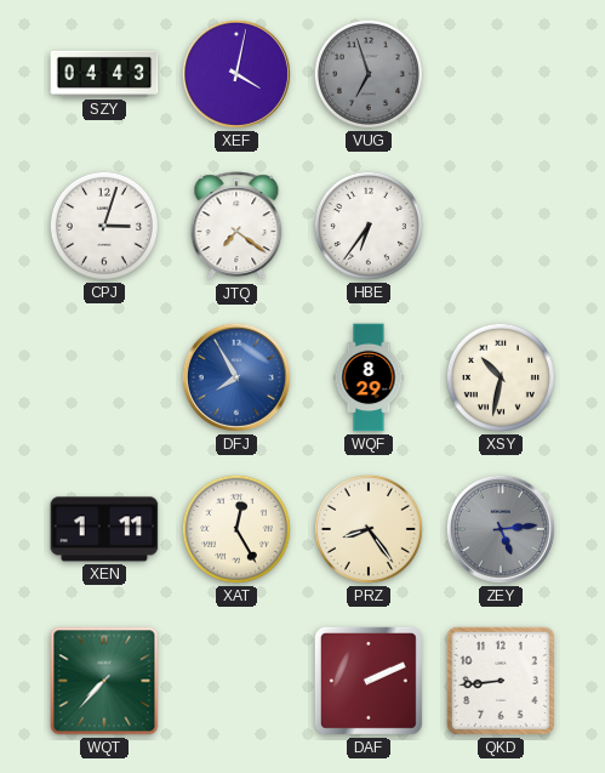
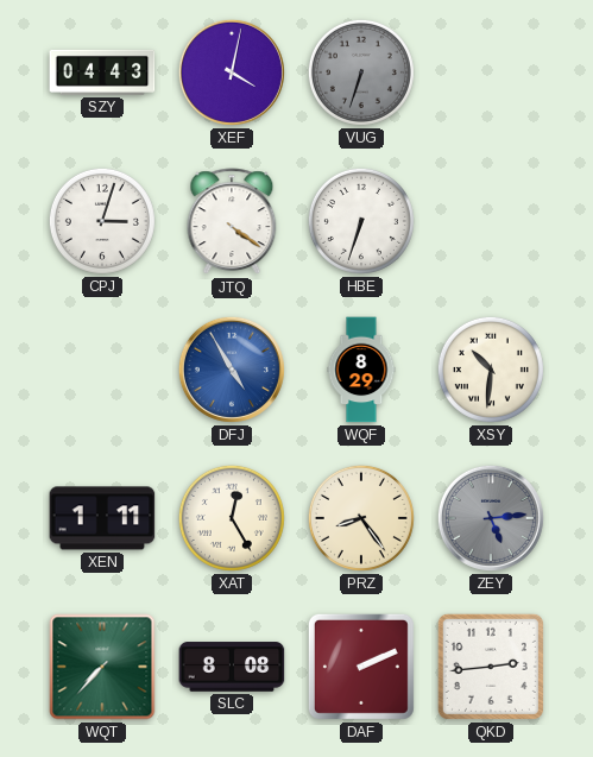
VUG: 6:57 -> 6:33 (361, 72)
JTQ: 7:21 -> 4:21 (232, 222)
HBE: 6:36 -> 6:33 (361, 221)
DFJ: 7:55 -> 4:55 (232, 370)
XSY: 10:32 -> 10:31 (491, 370)
SLC: none -> 8:08 (232, 667)
QKD: 8:44 -> 2:44 (491, 667)
